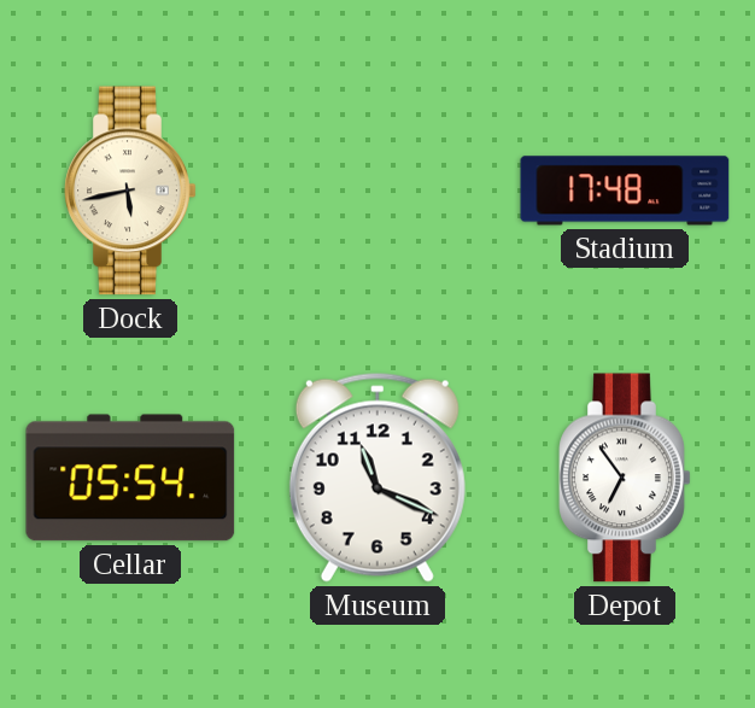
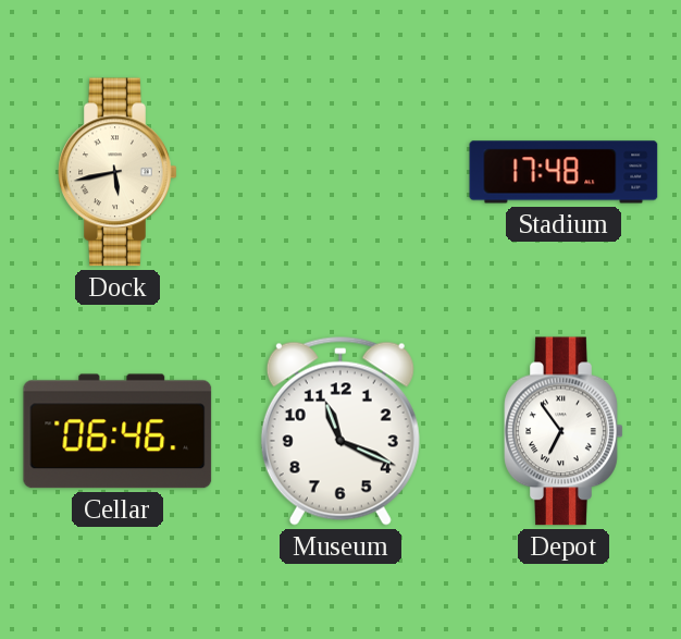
Cellar: 05:54 -> 06:46 (117, 431)
